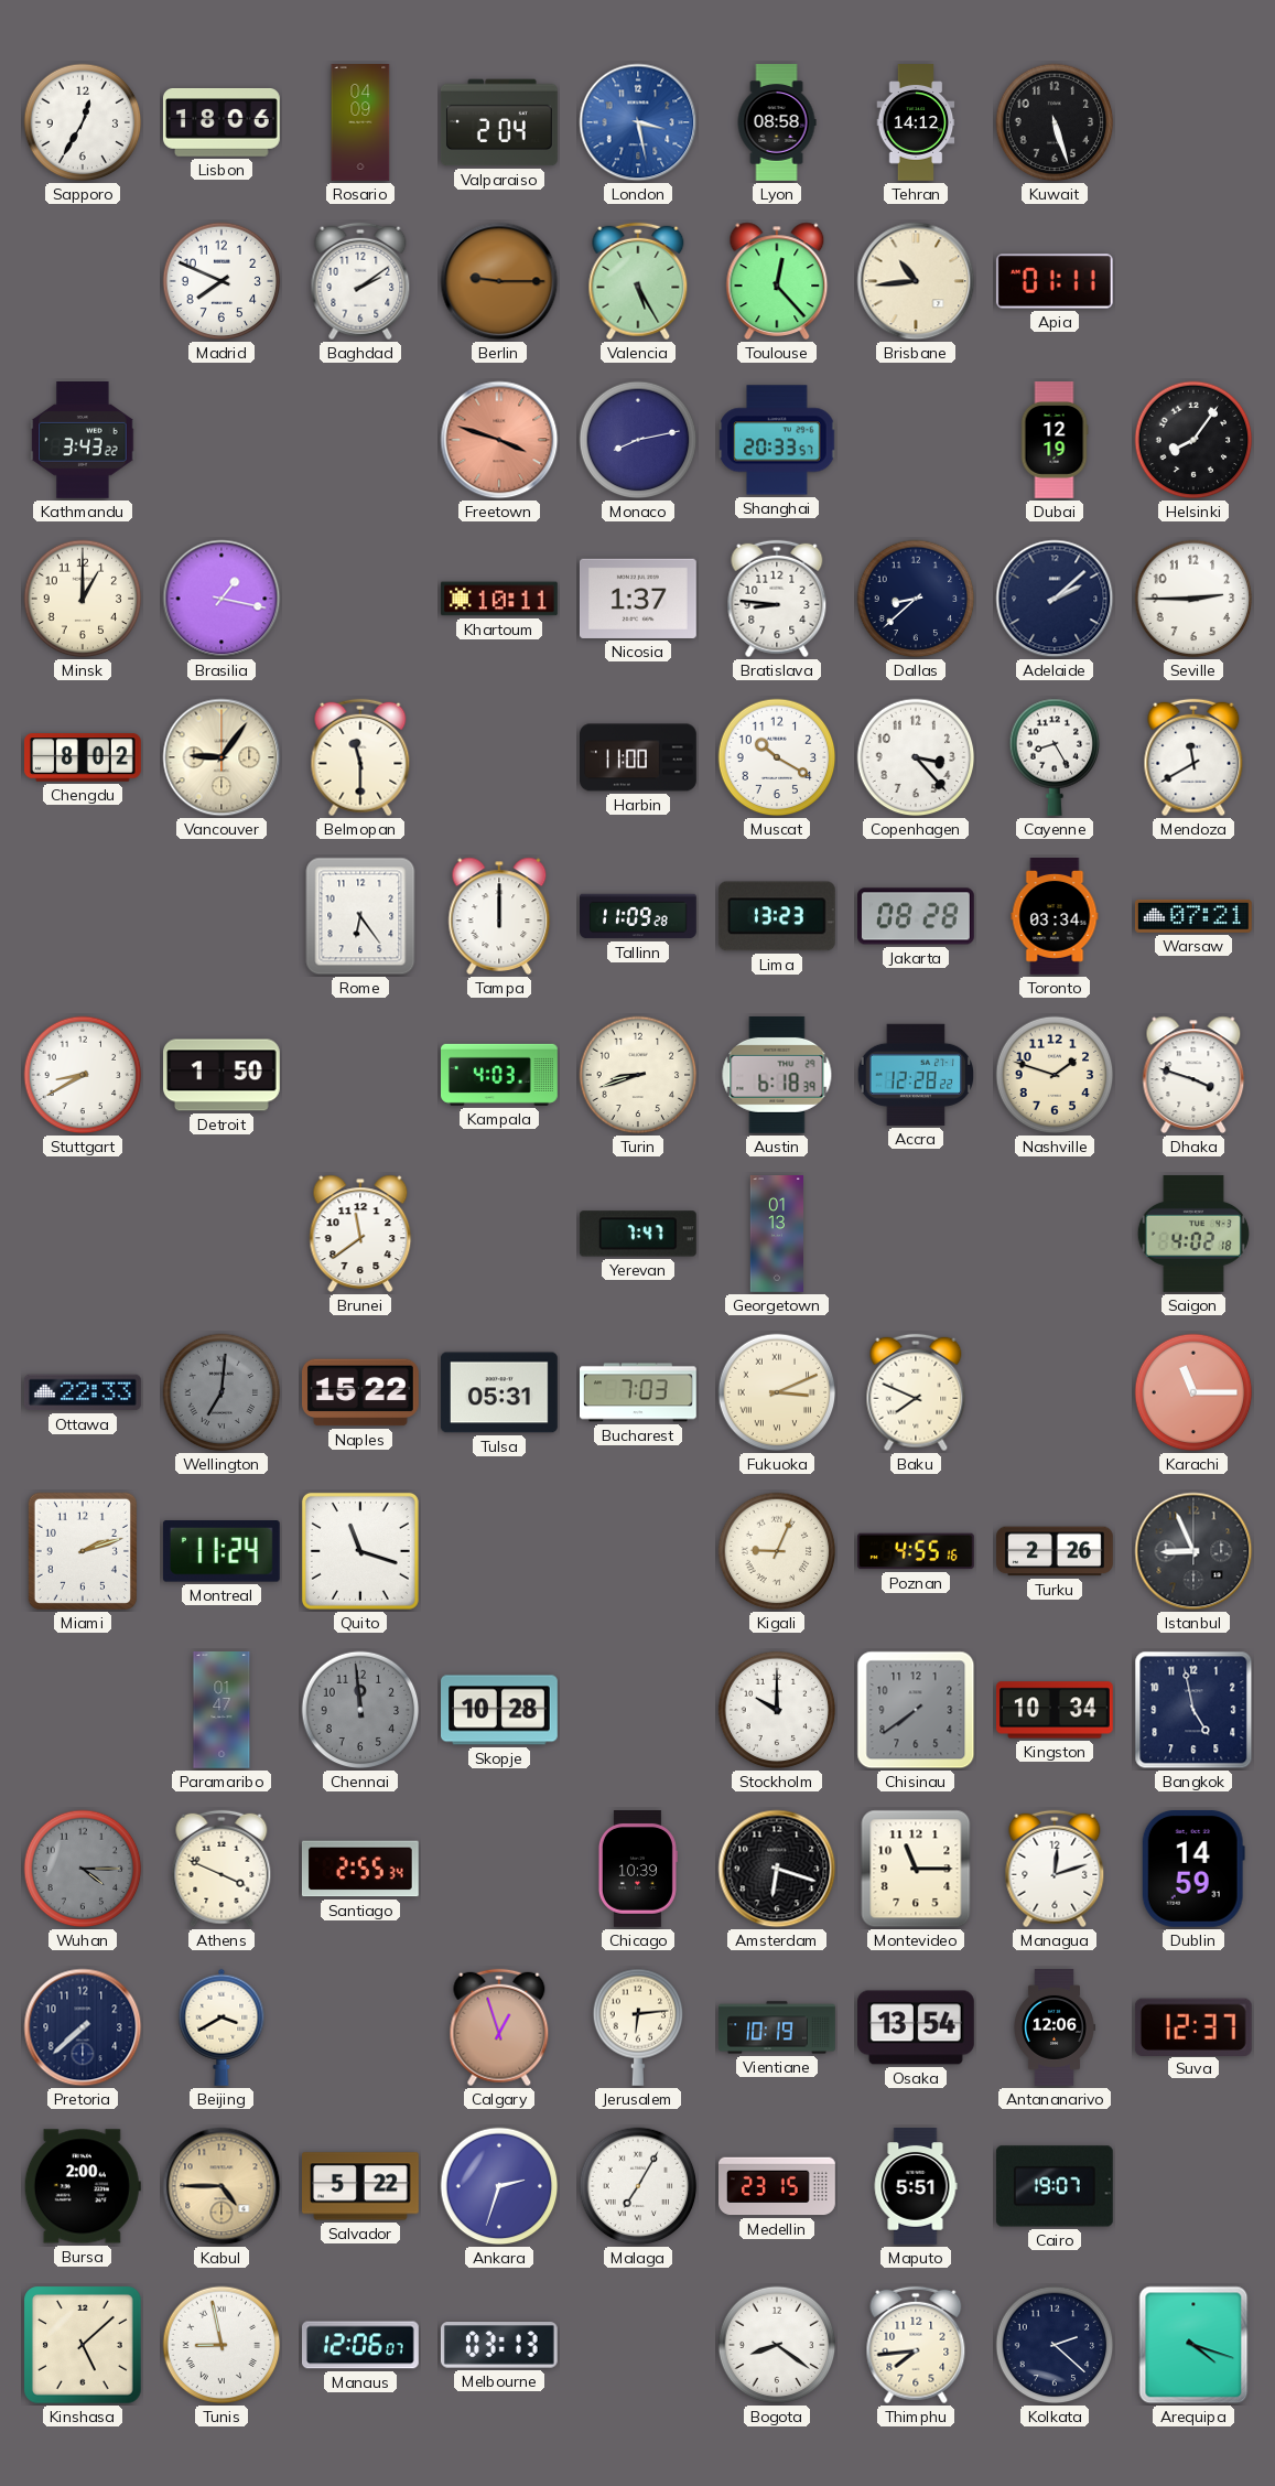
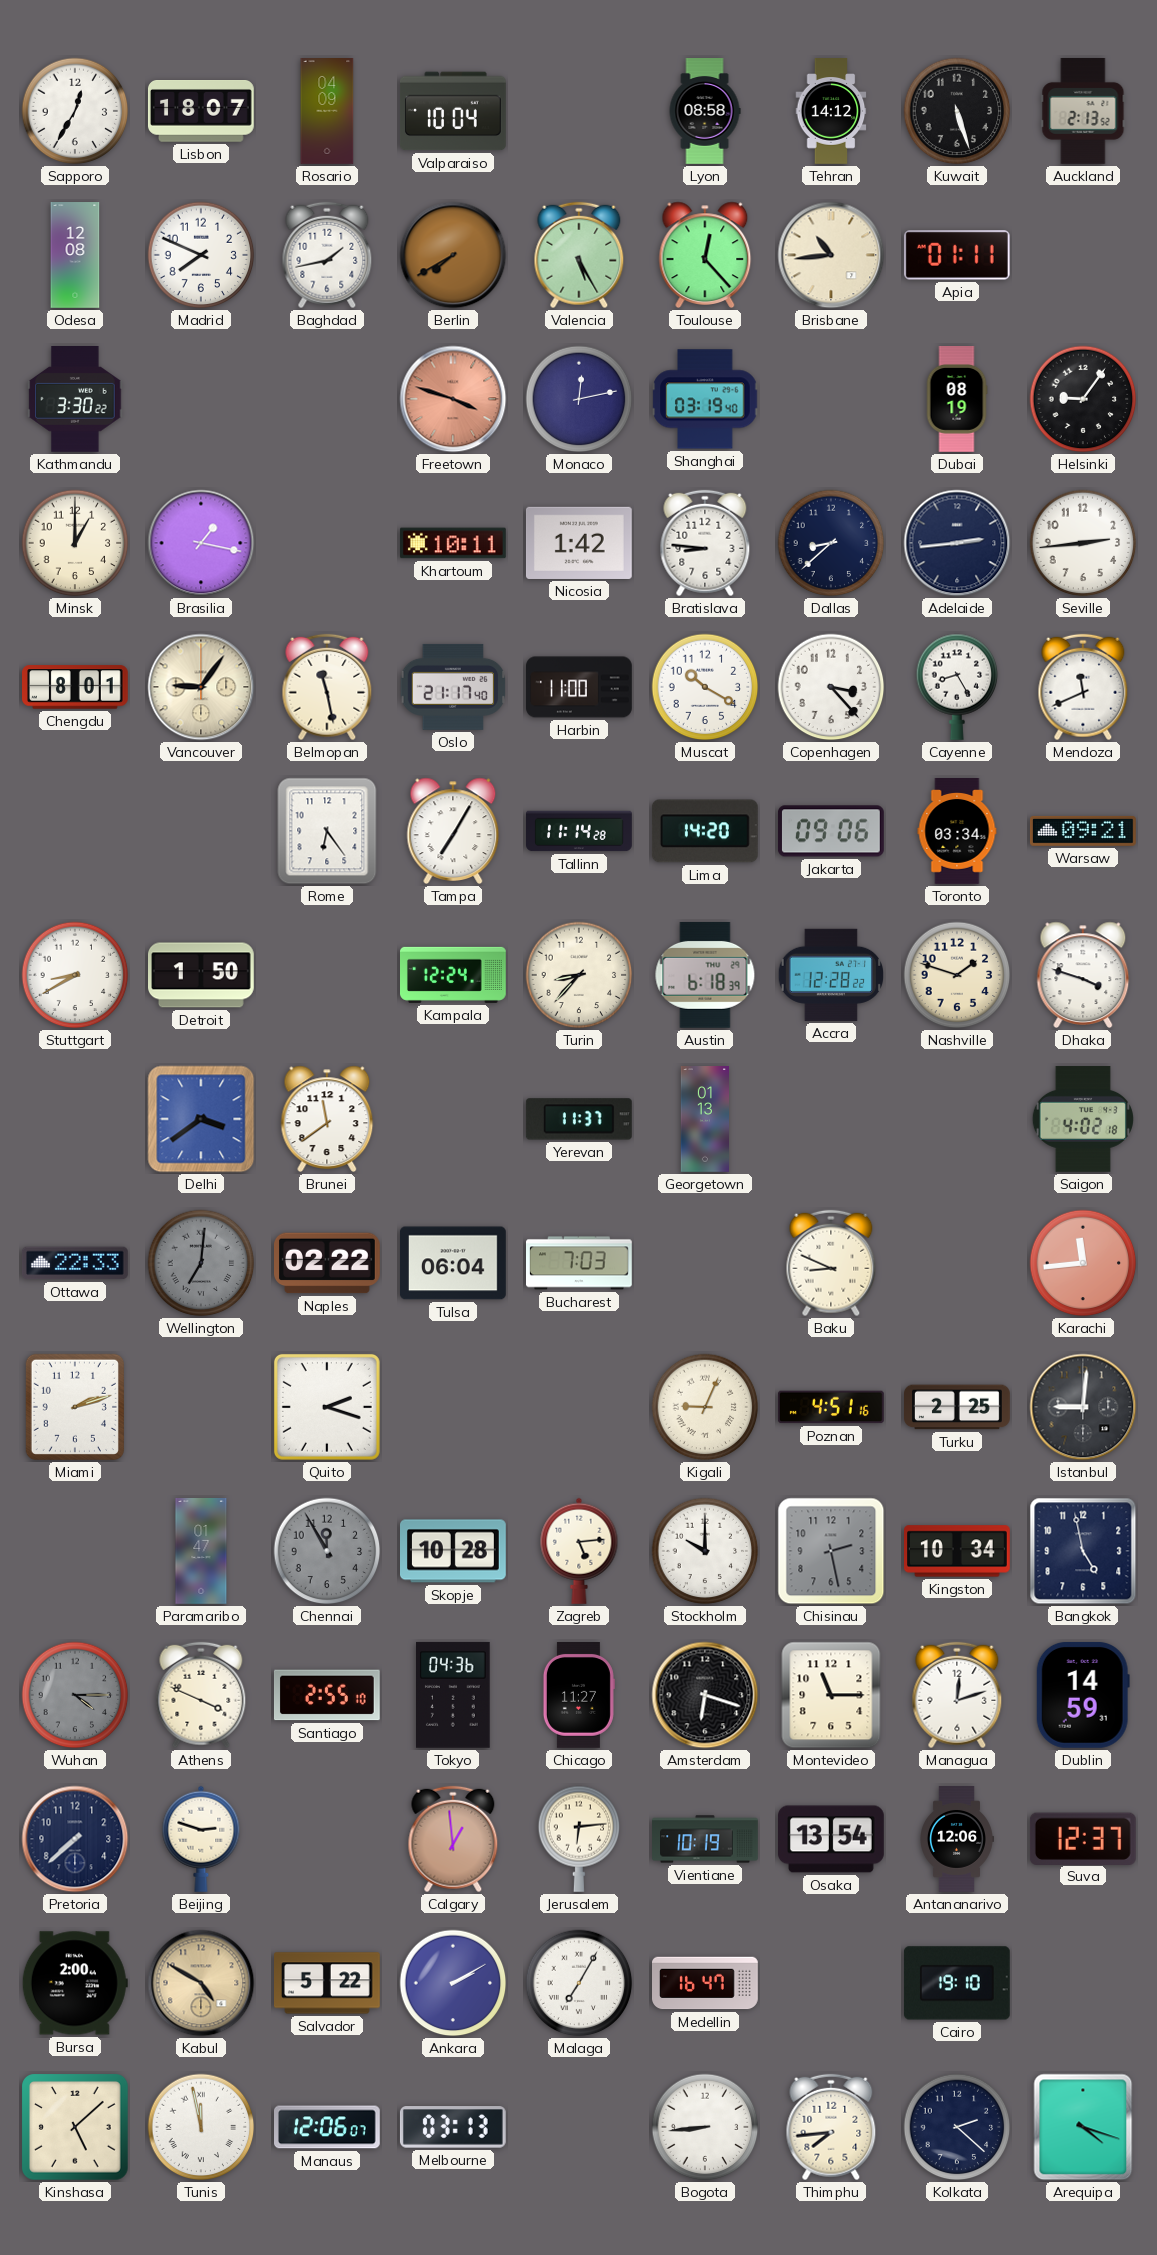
Lisbon: 18:06 -> 18:07 (201, 112)
Valparaiso: 2:04 -> 10:04 (453, 111)
London: 3:28 -> none (638, 122)
Auckland: none -> 2:13 (1083, 111)
Odesa: none -> 12:08 (75, 255)
Baghdad: 2:09 -> 1:43 (327, 255)
Berlin: 9:15 -> 7:40 (453, 255)
Kathmandu: 3:43 -> 3:30 (75, 400)
Monaco: 8:13 -> 12:13 (579, 399)
Shanghai: 20:33 -> 03:19 (705, 399)
Dubai: 12:19 -> 08:19 (957, 399)
Helsinki: 8:06 -> 9:06 (1083, 399)
Nicosia: 1:37 -> 1:42 (579, 543)
Adelaide: 2:08 -> 2:44 (957, 543)
Seville: 2:45 -> 2:44 (1083, 543)
Chengdu: 8:02 -> 8:01 (76, 687)
Belmopan: 11:30 -> 11:28 (327, 687)
Oslo: none -> 21:17 (453, 687)
Mendoza: 11:40 -> 11:41 (1083, 687)
Tampa: 12:00 -> 7:05 (453, 831)
Tallinn: 11:09 -> 11:14 (579, 831)
Lima: 13:23 -> 14:20 (705, 831)
Jakarta: 08:28 -> 09:06 (832, 831)
Warsaw: 07:21 -> 09:21 (1083, 831)
Kampala: 4:03 -> 12:24 (454, 975)
Turin: 8:42 -> 8:37 (579, 975)
Delhi: none -> 3:39 (201, 1119)
Yerevan: 7:47 -> 11:37 (579, 1119)
Naples: 15:22 -> 02:22 (328, 1263)
Tulsa: 05:31 -> 06:04 (453, 1263)
Fukuoka: 3:11 -> none (777, 1392)
Baku: 7:49 -> 8:49 (831, 1263)
Karachi: 11:15 -> 11:44 (1083, 1263)
Montreal: 11:24 -> none (221, 1551)
Quito: 11:18 -> 2:18 (327, 1407)
Poznan: 4:55 -> 4:51 (831, 1407)
Turku: 2:26 -> 2:25 (958, 1407)
Istanbul: 8:56 -> 9:01 (1083, 1407)
Chennai: 11:59 -> 11:55 (327, 1551)
Zagreb: none -> 5:14 (579, 1551)
Chisinau: 7:39 -> 2:28 (831, 1551)
Santiago: 2:55:34 -> 2:55:10 (327, 1695)
Tokyo: none -> 04:36 (453, 1695)
Chicago: 10:39 -> 11:27 (579, 1696)
Beijing: 3:40 -> 2:48 (201, 1839)
Calgary: 12:57 -> 12:59 (453, 1839)
Kabul: 4:45 -> 4:50 (201, 1983)
Ankara: 2:33 -> 2:10 (453, 1983)
Medellin: 23:15 -> 16:47 (706, 1983)
Maputo: 5:51 -> none (916, 2187)
Cairo: 19:07 -> 19:10 (957, 1983)
Tunis: 8:58 -> 11:58 (201, 2127)
Bogota: 8:21 -> 8:44 (705, 2127)
